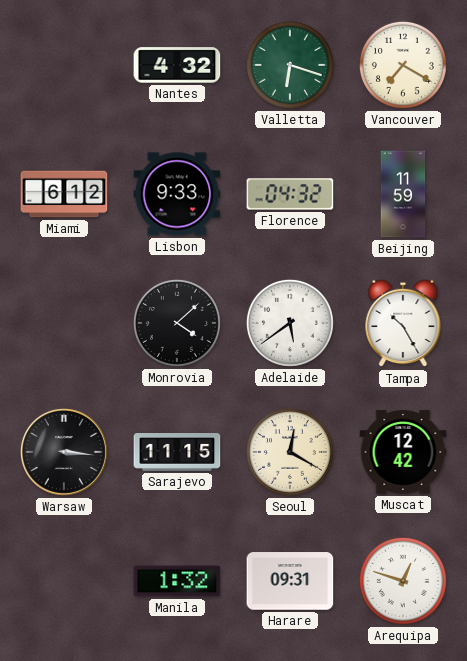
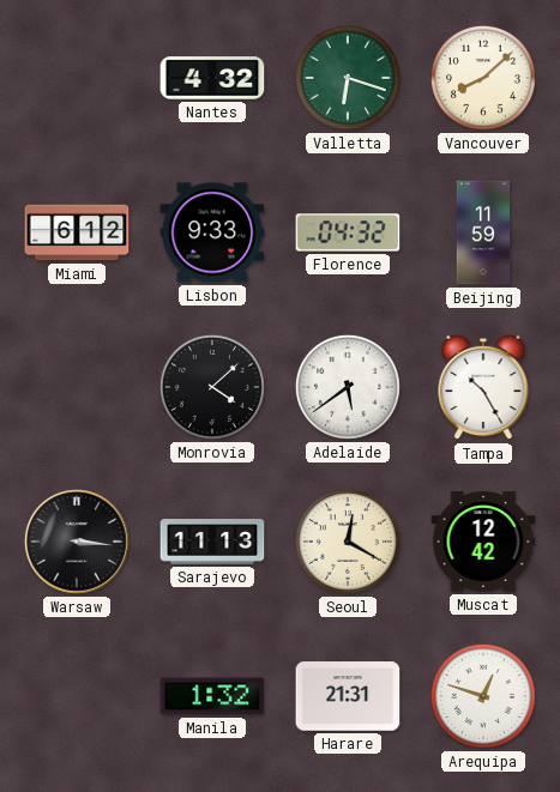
Vancouver: 7:20 -> 8:08 (483, 78)
Sarajevo: 11:15 -> 11:13 (212, 543)
Harare: 09:31 -> 21:31 (348, 696)
